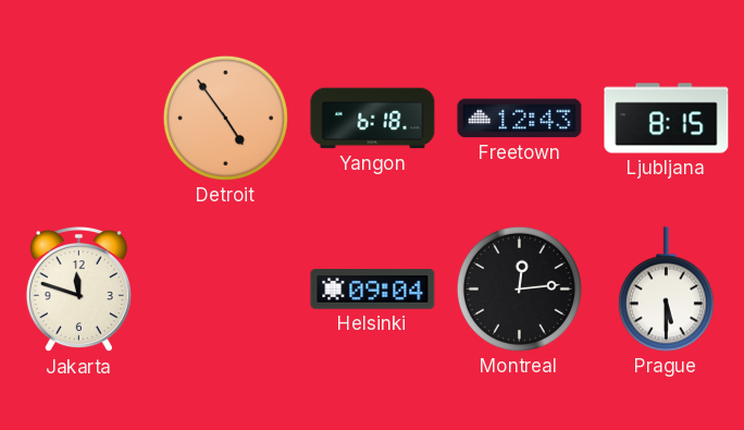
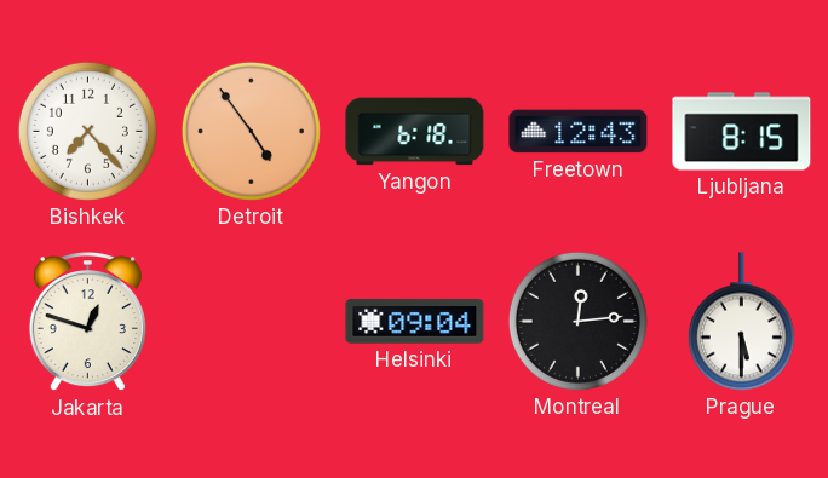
Bishkek: none -> 7:23 (87, 131)
Jakarta: 11:48 -> 12:48 (87, 323)
